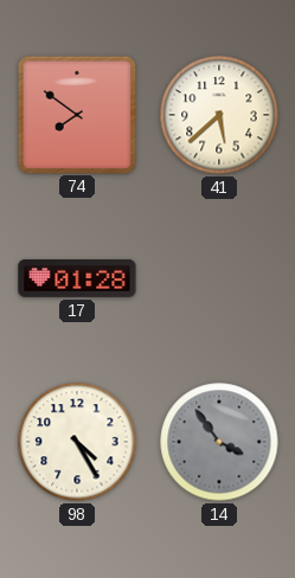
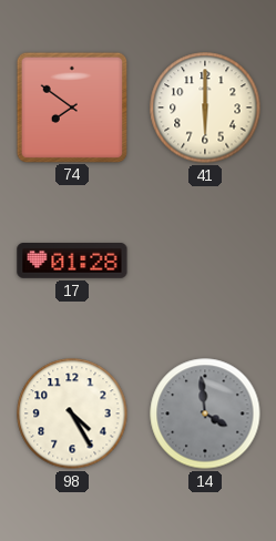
41: 5:38 -> 6:00 (205, 108)
14: 3:54 -> 3:59 (205, 414)
